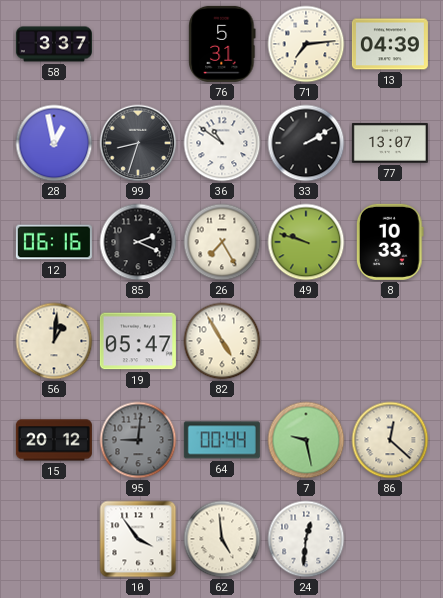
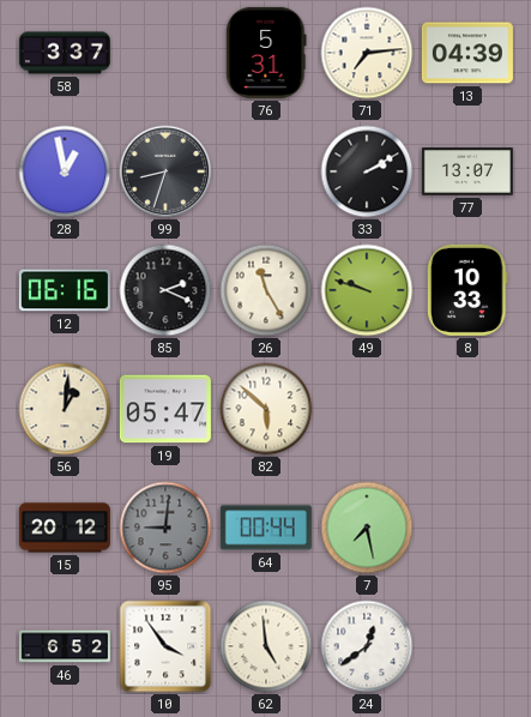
36: 10:51 -> none (222, 143)
26: 7:25 -> 11:25 (266, 290)
82: 4:55 -> 5:52 (266, 409)
7: 9:28 -> 7:28 (367, 528)
86: 12:22 -> none (390, 440)
46: none -> 6:52 (65, 646)
24: 12:31 -> 12:39 (367, 646)
